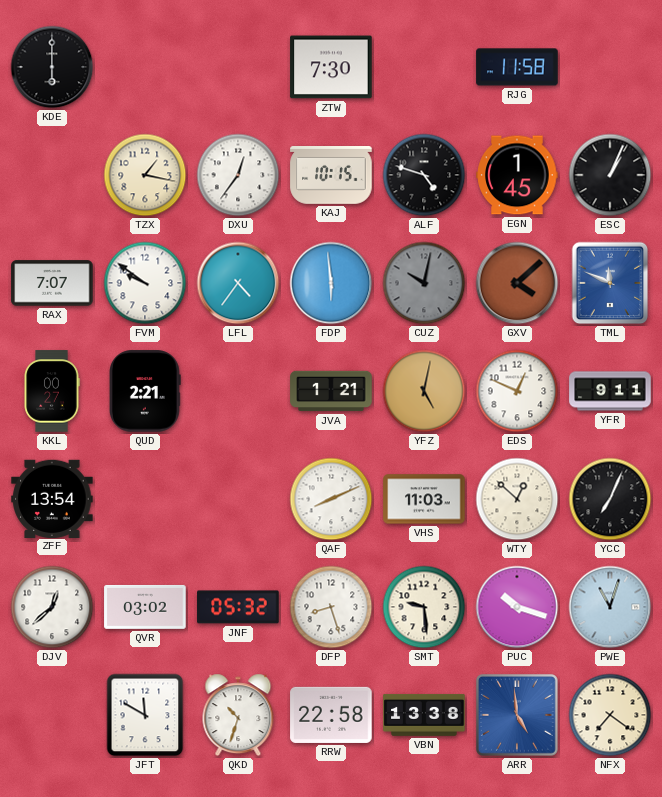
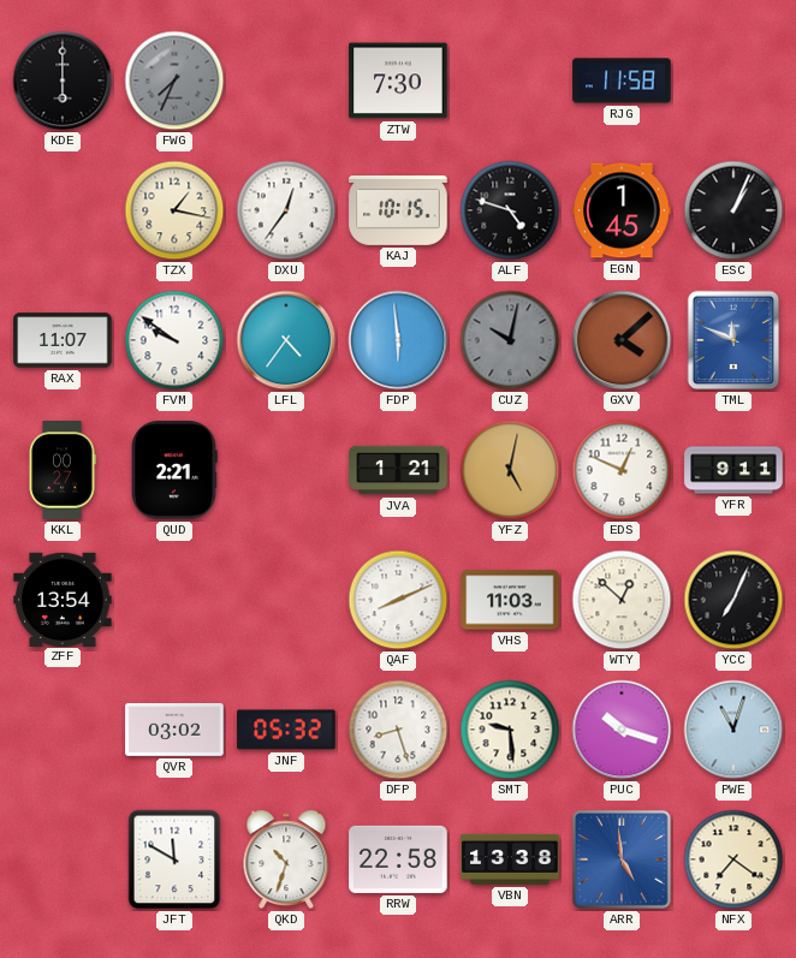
FWG: none -> 7:34 (174, 81)
RAX: 7:07 -> 11:07 (63, 340)
DJV: 12:38 -> none (52, 607)
